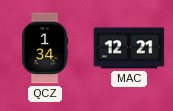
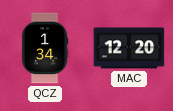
MAC: 12:21 -> 12:20 (129, 48)
